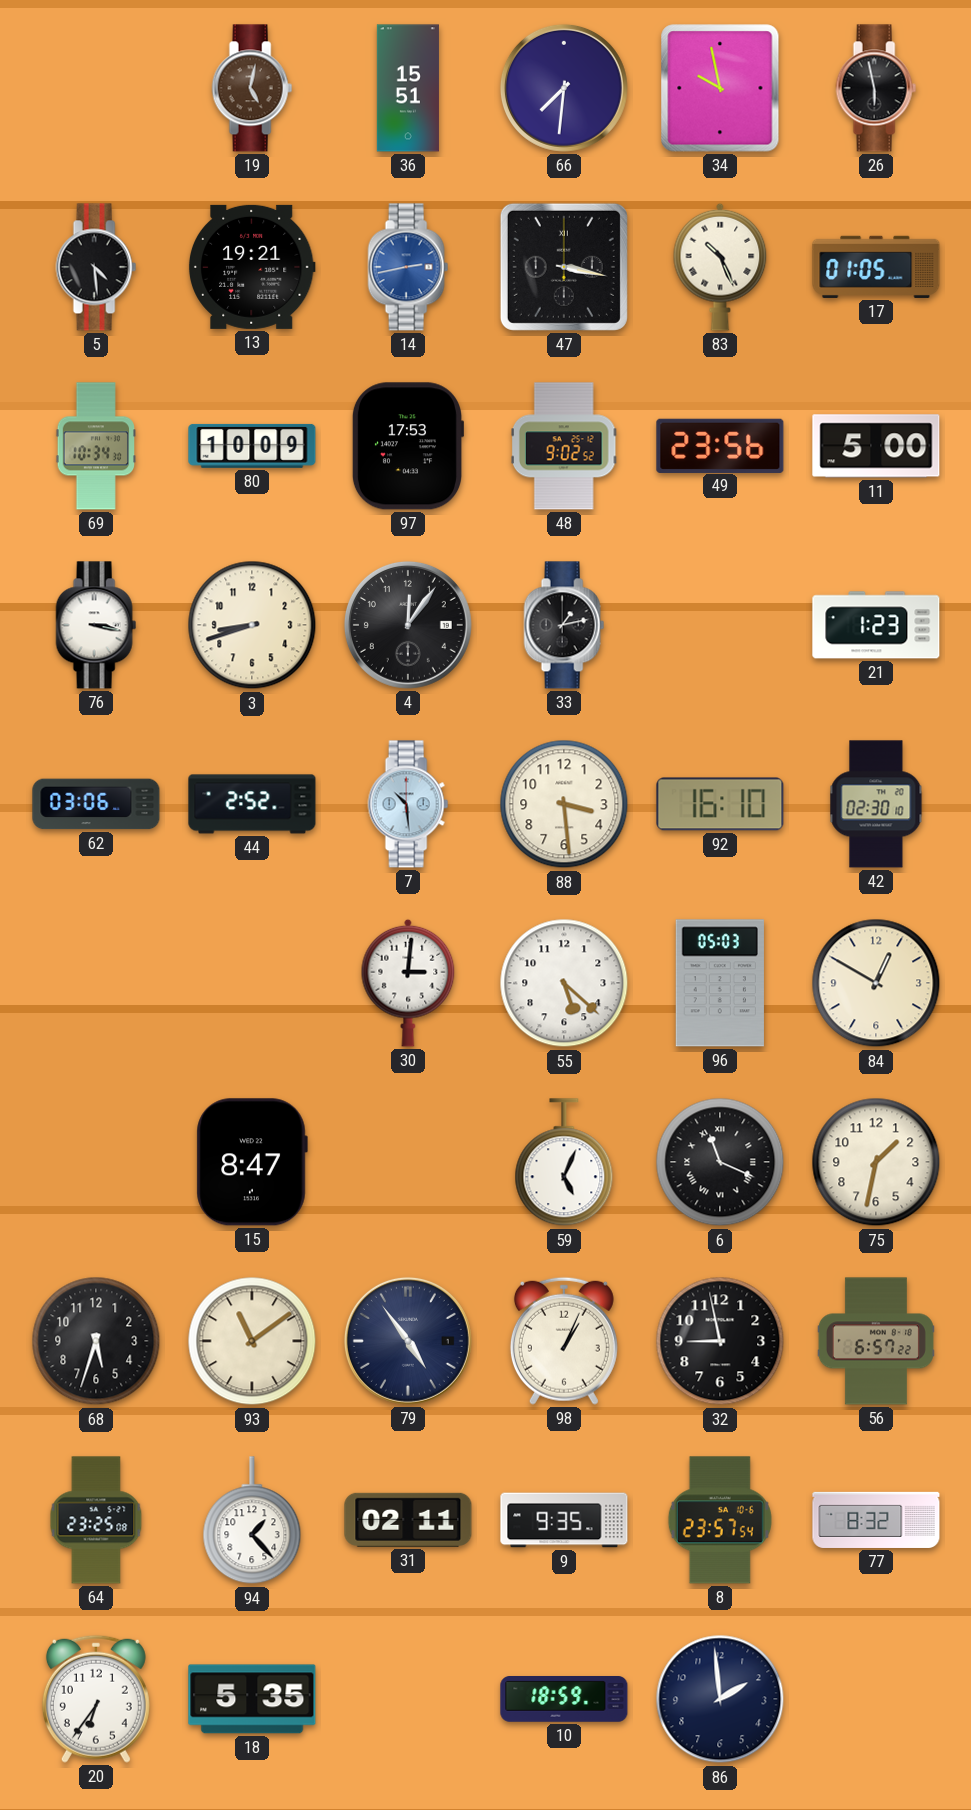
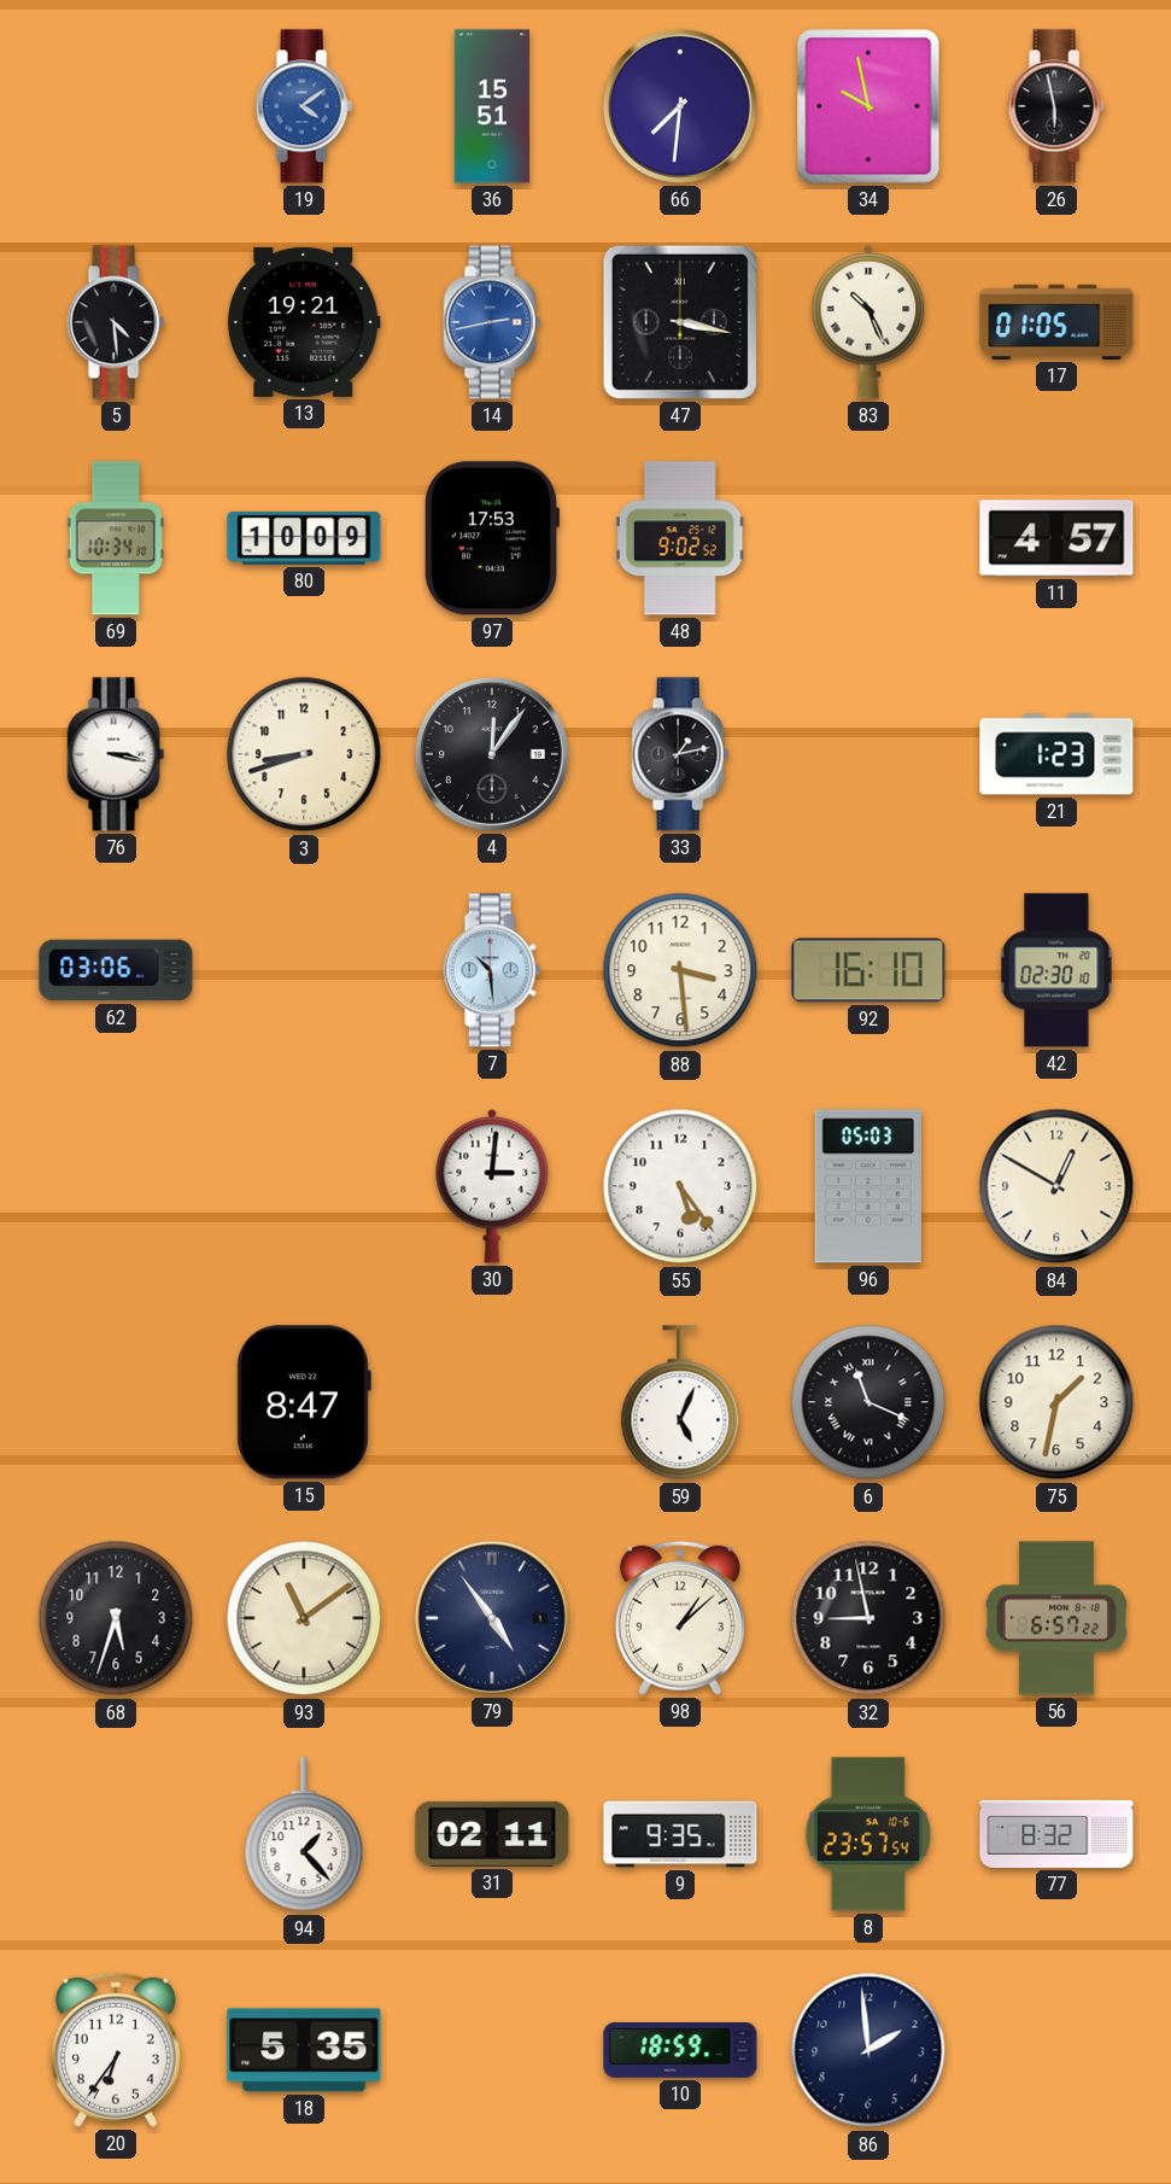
19: 5:02 -> 4:09 (304, 106)
19 dial: brown -> blue (304, 106)
49: 23:56 -> none (720, 445)
11: 5:00 -> 4:57 (1056, 538)
44: 2:52 -> none (252, 804)
55: 5:22 -> 5:24 (680, 1186)
98: 1:04 -> 1:08 (680, 1618)
64: 23:25 -> none (96, 1520)
